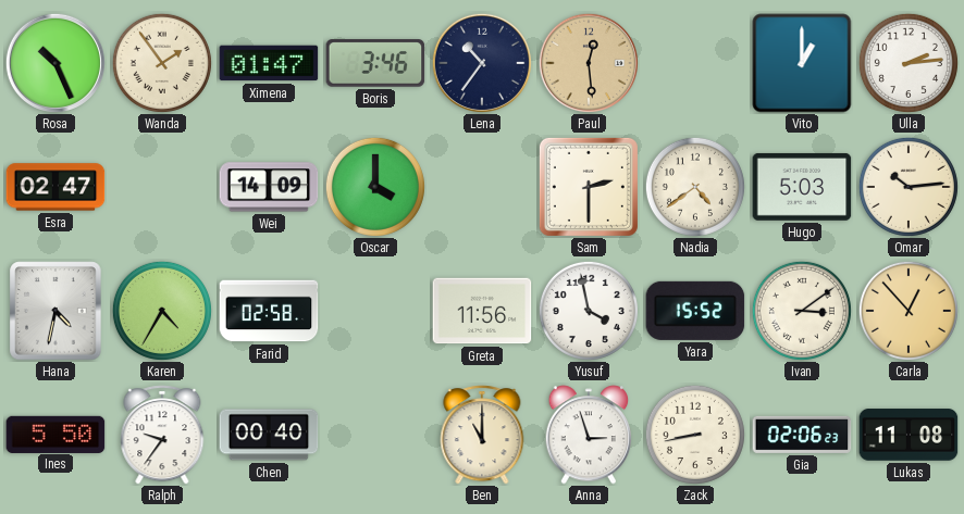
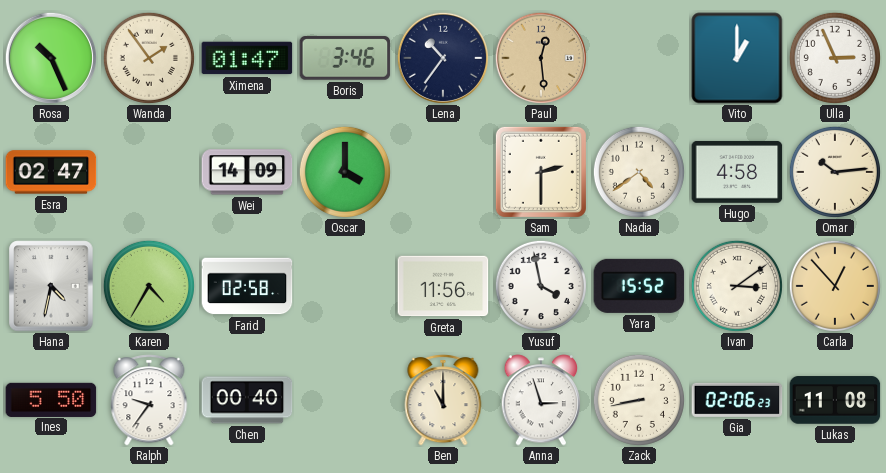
Ulla: 2:14 -> 2:56 (835, 58)
Hugo: 5:03 -> 4:58 (737, 172)
